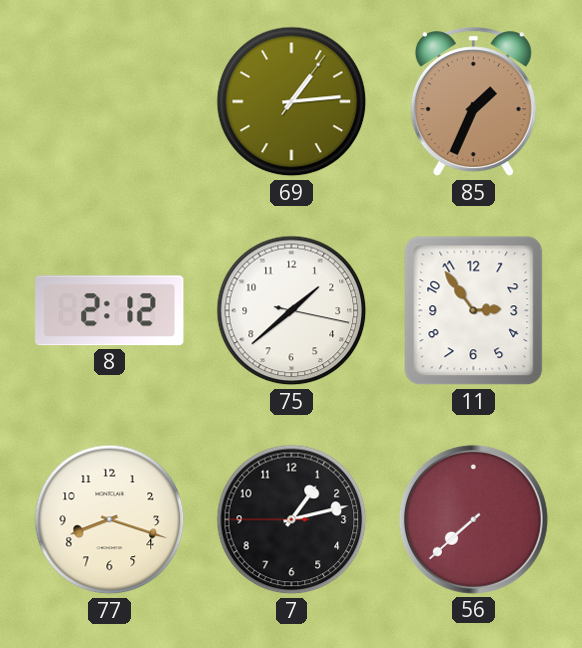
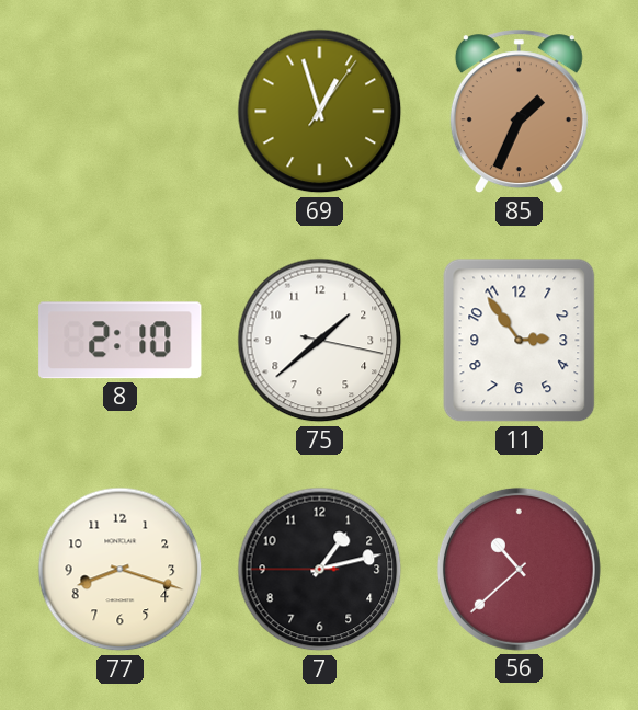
69: 1:14 -> 12:57 (320, 112)
8: 2:12 -> 2:10 (121, 341)
56: 7:38 -> 10:38 (519, 569)
